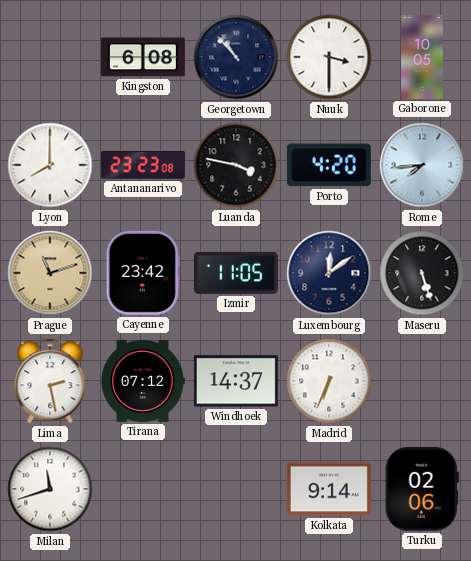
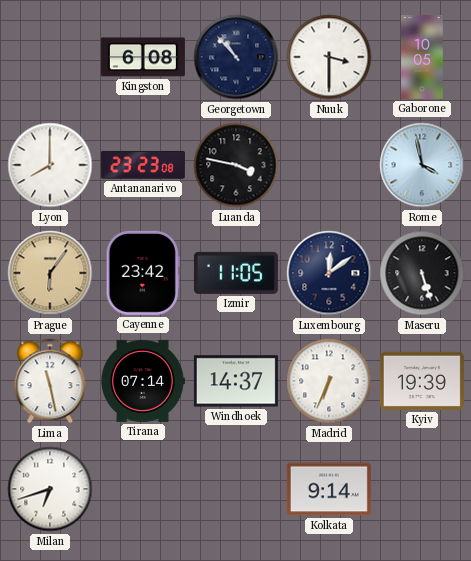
Porto: 4:20 -> none (329, 165)
Rome: 7:44 -> 3:58 (422, 165)
Prague: 11:12 -> 6:06 (50, 273)
Lima: 2:28 -> 11:28 (50, 381)
Tirana: 07:12 -> 07:14 (143, 381)
Kyiv: none -> 19:39 (422, 381)
Milan: 11:42 -> 6:42 (50, 489)
Turku: 02:06 -> none (422, 489)
